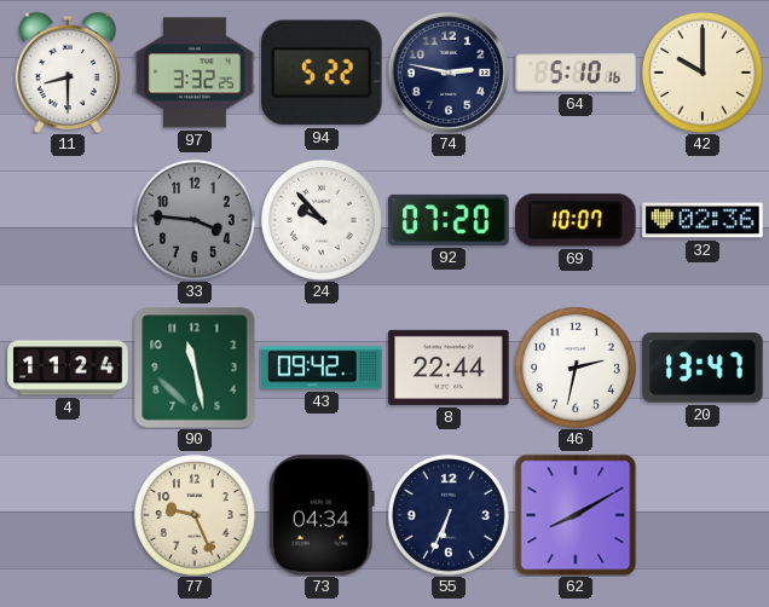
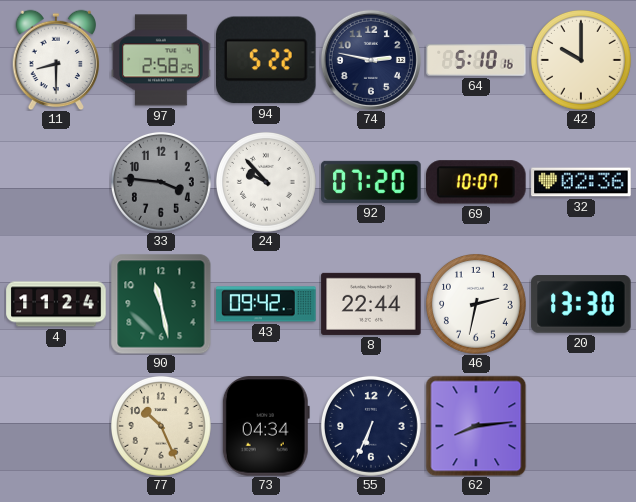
97: 3:32 -> 2:58 (161, 60)
20: 13:47 -> 13:30 (581, 304)
77: 9:26 -> 10:26 (161, 426)
62: 8:10 -> 8:14 (476, 426)
